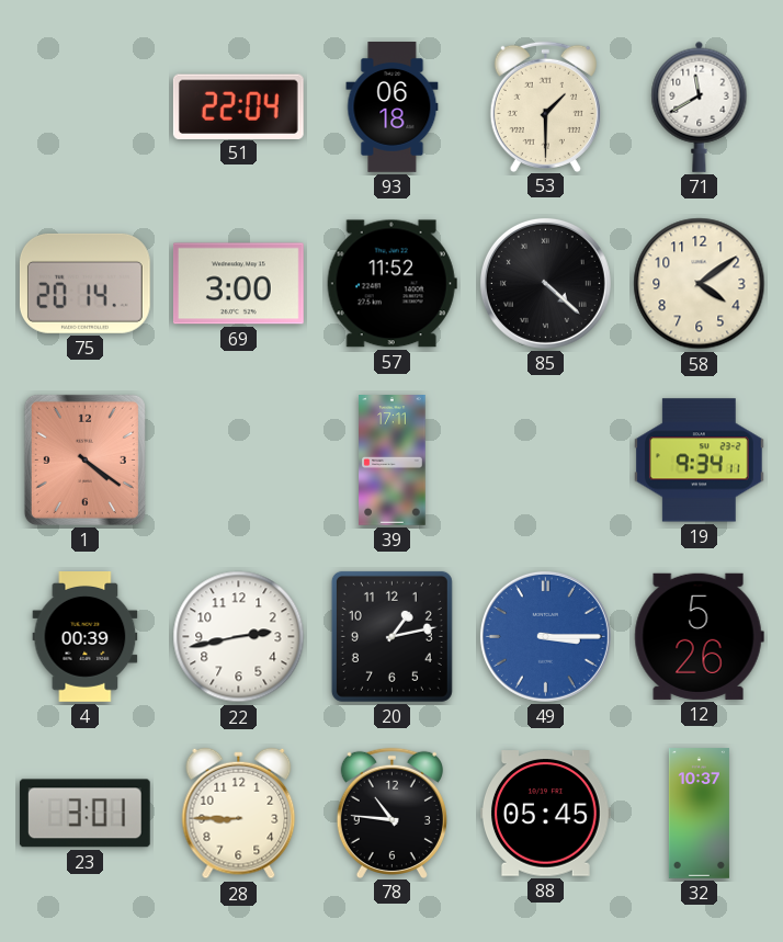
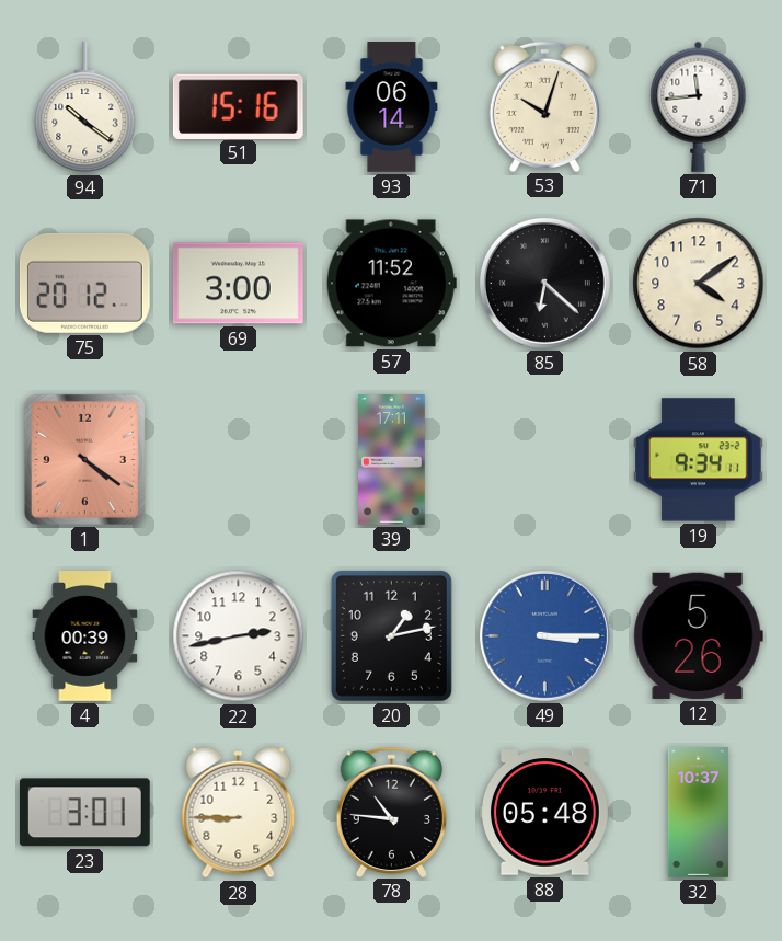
94: none -> 10:21 (85, 108)
51: 22:04 -> 15:16 (238, 106)
93: 06:18 -> 06:14 (392, 107)
53: 1:30 -> 10:03 (544, 106)
71: 11:40 -> 11:44 (699, 106)
75: 20:14 -> 20:12 (84, 283)
85: 4:22 -> 6:22 (544, 283)
88: 05:45 -> 05:48 (545, 813)
